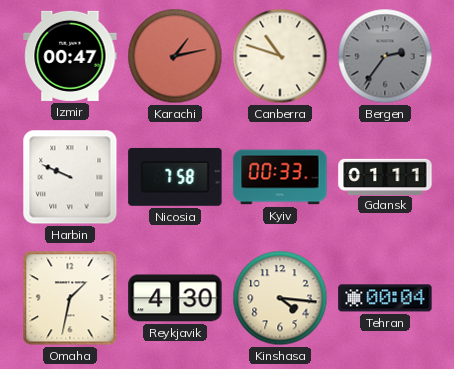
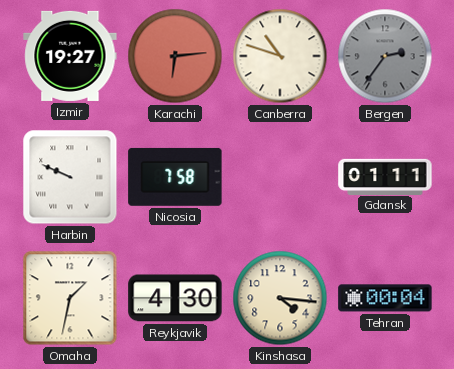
Izmir: 00:47 -> 19:27 (70, 56)
Karachi: 1:13 -> 6:14 (175, 56)
Kyiv: 00:33 -> none (280, 177)
